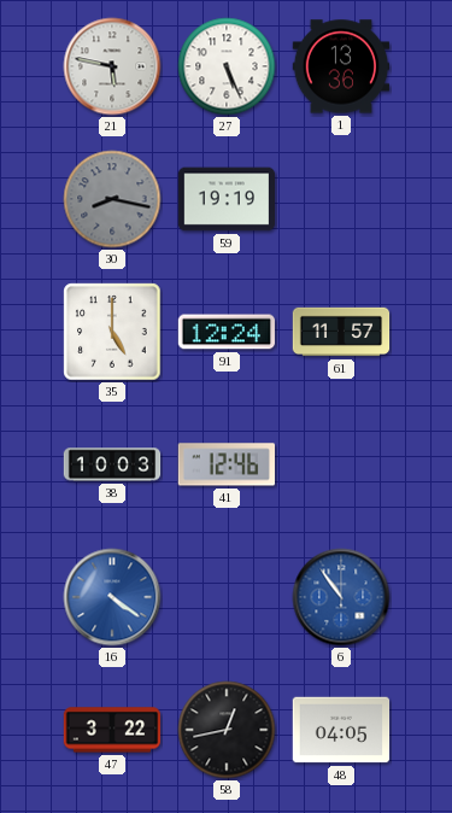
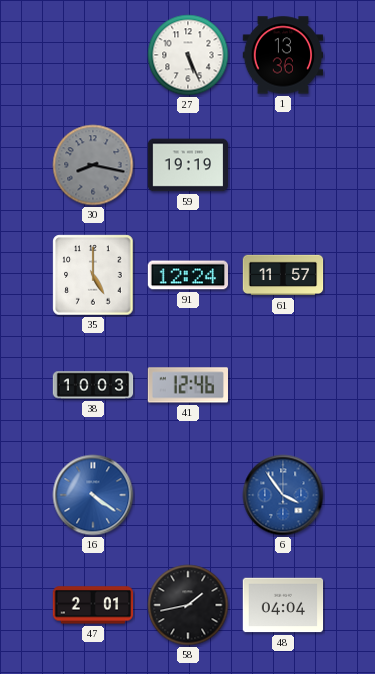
21: 5:47 -> none (112, 66)
6: 10:54 -> 3:54 (283, 495)
47: 3:22 -> 2:01 (93, 605)
58: 12:43 -> 1:43 (188, 605)
48: 04:05 -> 04:04 (283, 605)
